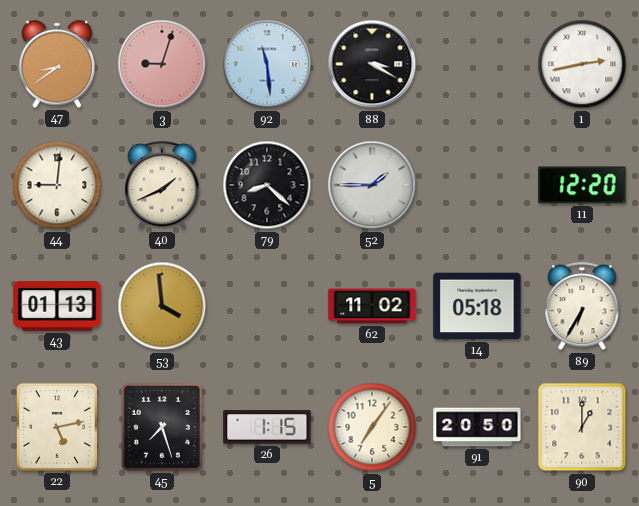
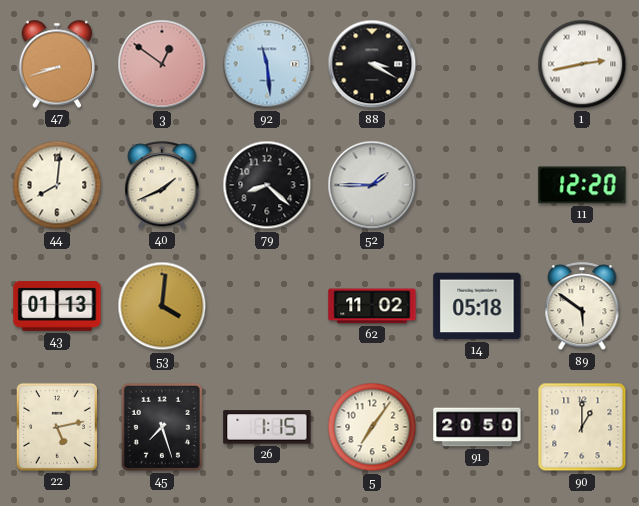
47: 8:39 -> 8:42 (57, 64)
3: 9:03 -> 12:51 (162, 64)
44: 9:01 -> 8:01 (57, 185)
53: 3:59 -> 4:01 (162, 306)
89: 6:35 -> 5:51 (582, 307)
